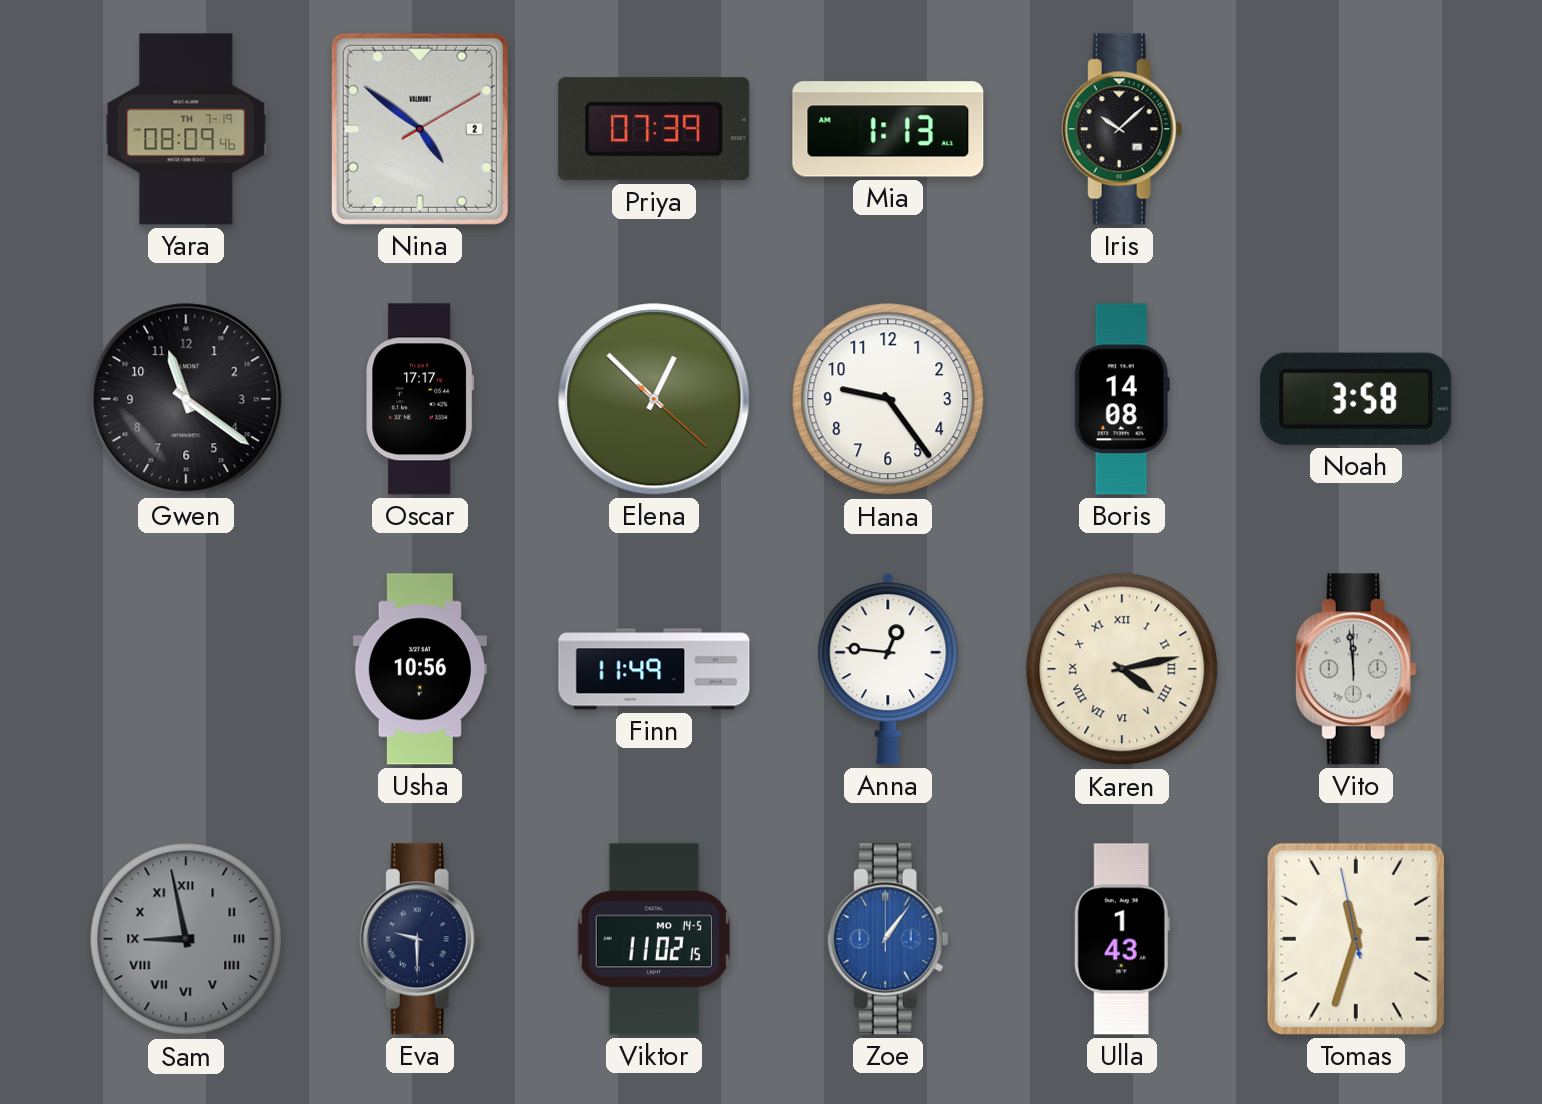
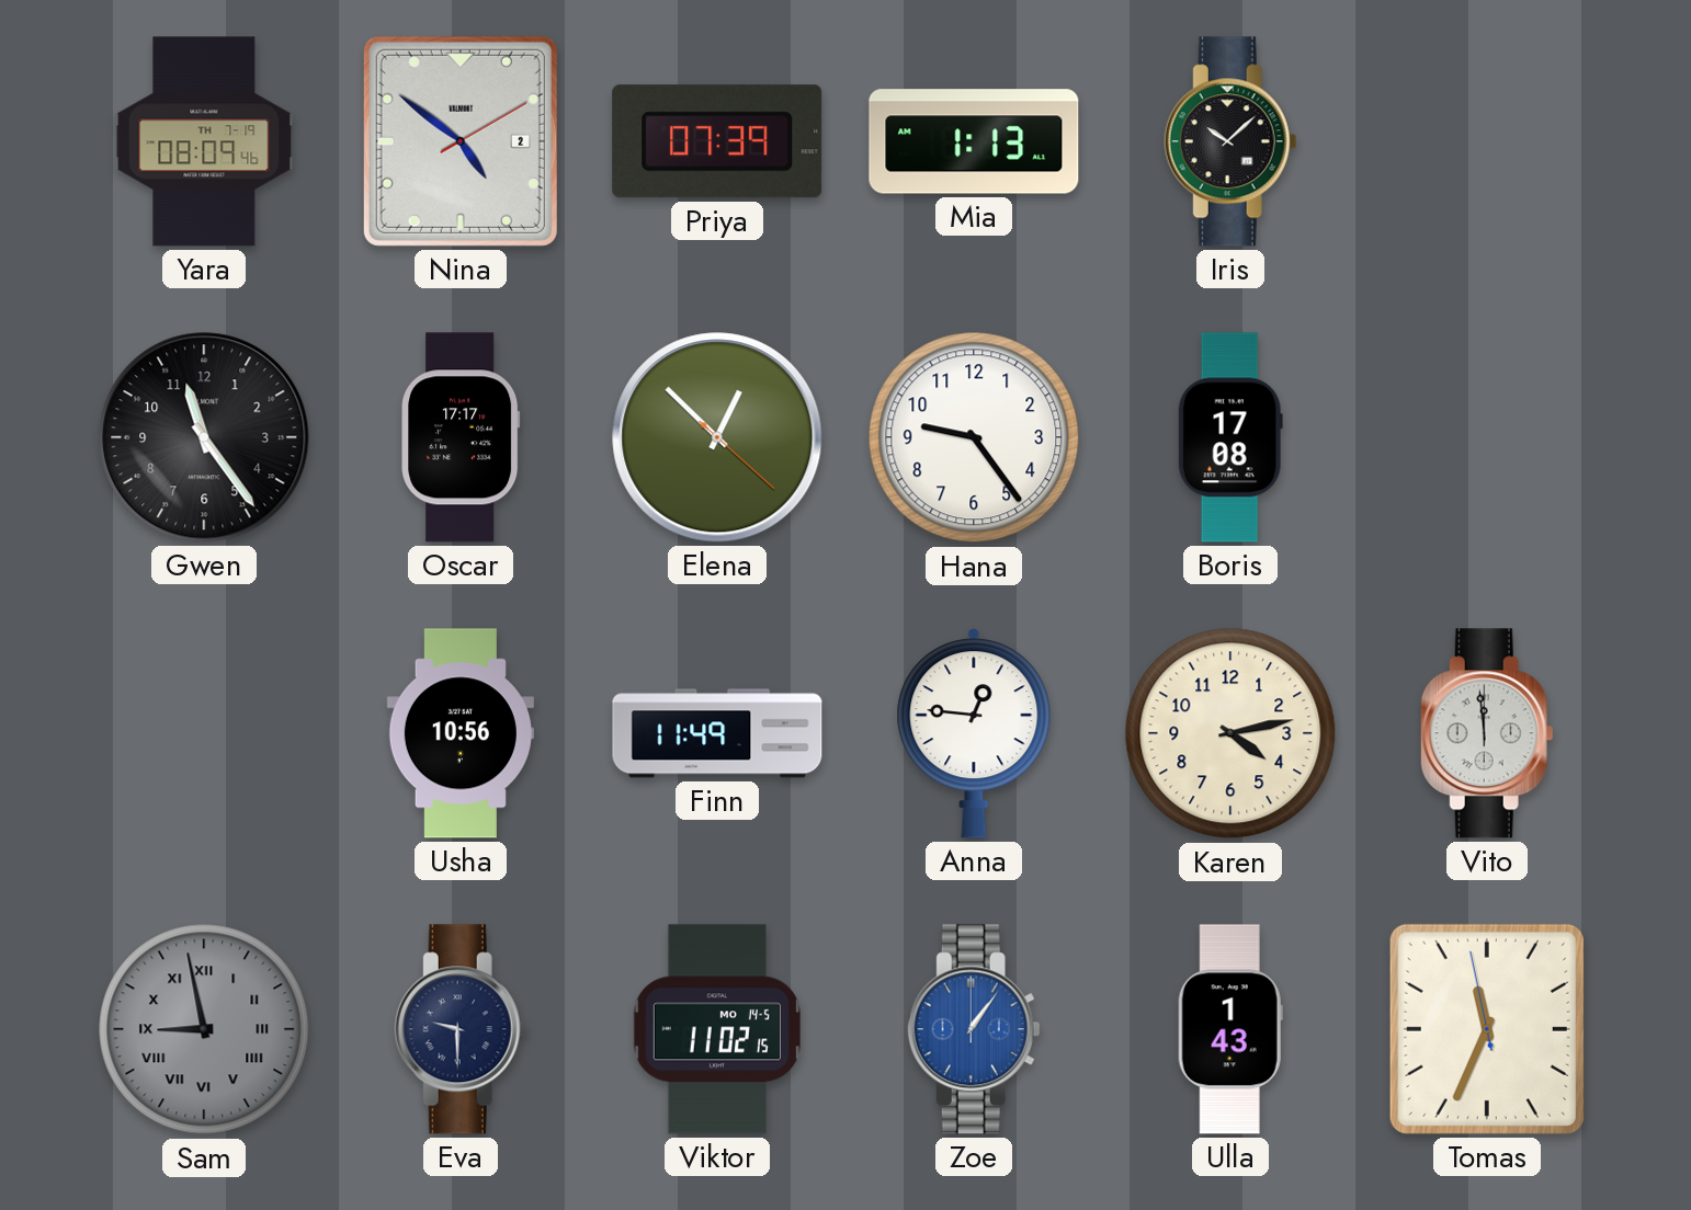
Gwen: 11:21 -> 11:24 (204, 437)
Boris: 14:08 -> 17:08 (1230, 437)
Noah: 3:58 -> none (1356, 399)
Karen numerals: Roman -> Arabic (1230, 733)
Tomas: 11:32 -> 11:33 (1487, 1029)
